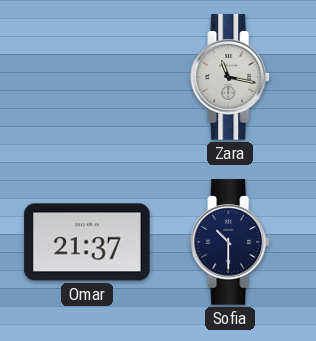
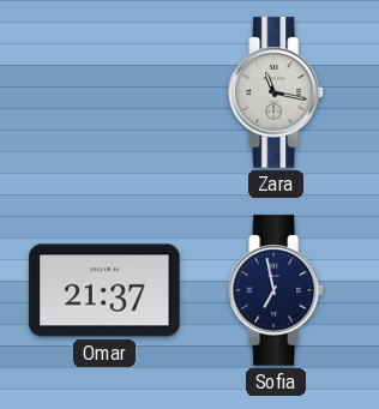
Sofia: 10:30 -> 6:58 (276, 290)
